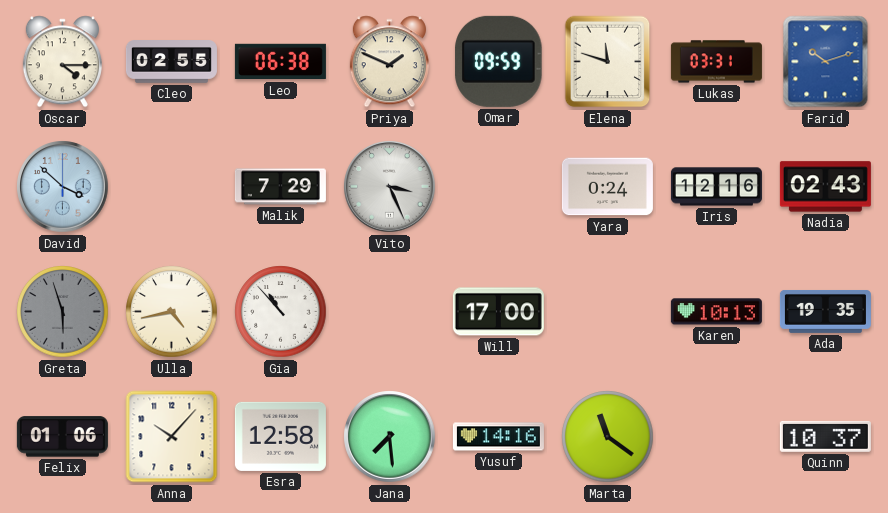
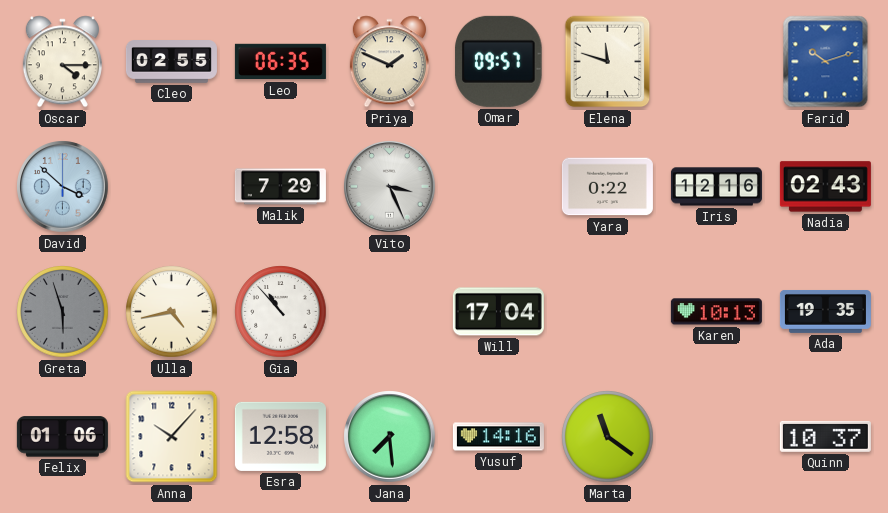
Leo: 06:38 -> 06:35 (280, 62)
Omar: 09:59 -> 09:57 (499, 61)
Lukas: 03:31 -> none (716, 62)
Yara: 0:24 -> 0:22 (607, 187)
Will: 17:00 -> 17:04 (498, 312)
